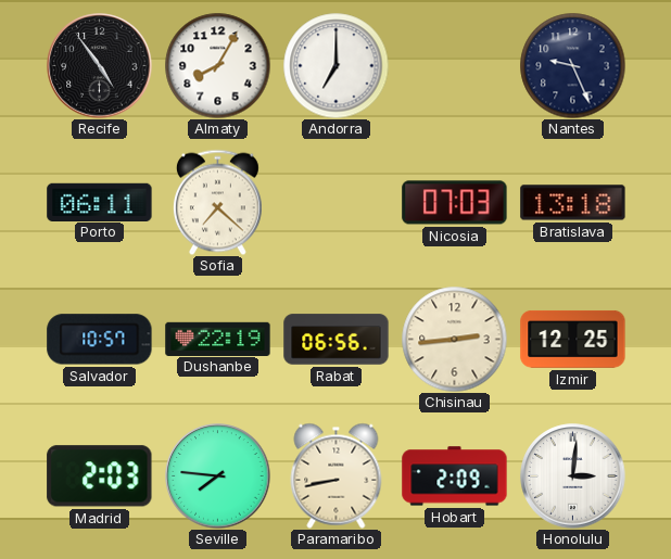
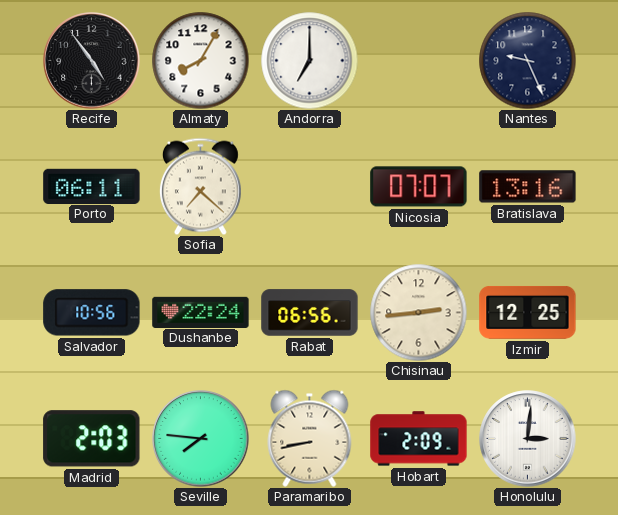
Nicosia: 07:03 -> 07:07 (419, 187)
Bratislava: 13:18 -> 13:16 (528, 187)
Salvador: 10:57 -> 10:56 (92, 313)
Dushanbe: 22:19 -> 22:24 (201, 312)
